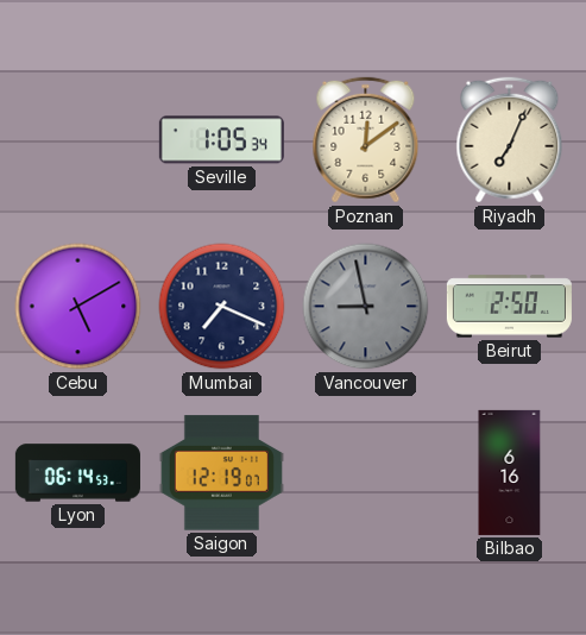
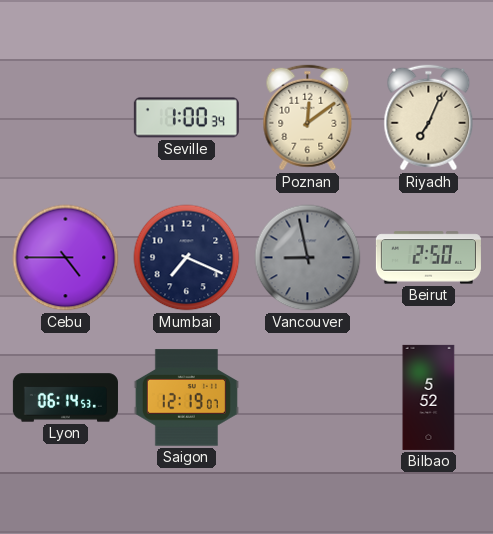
Seville: 1:05 -> 1:00 (186, 118)
Cebu: 5:10 -> 4:45 (66, 258)
Bilbao: 6:16 -> 5:52 (429, 397)
